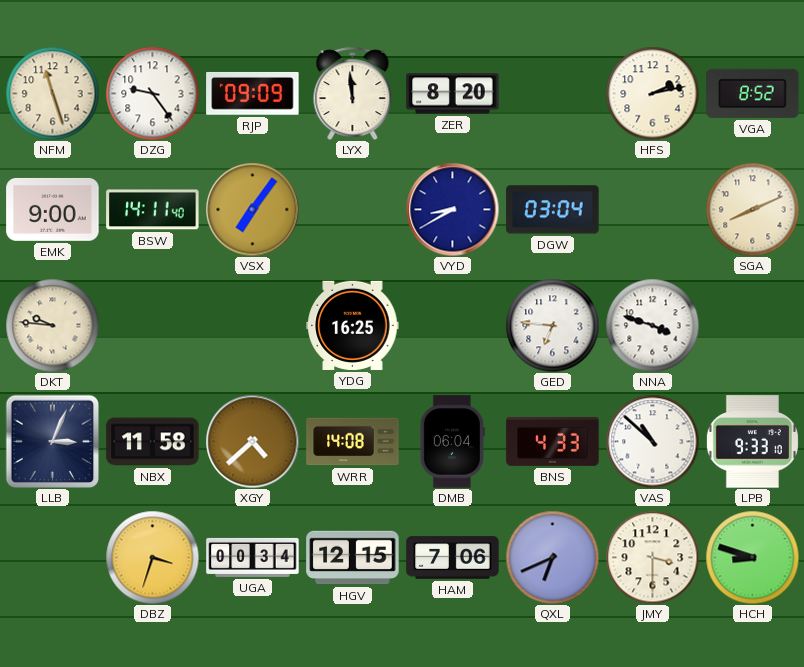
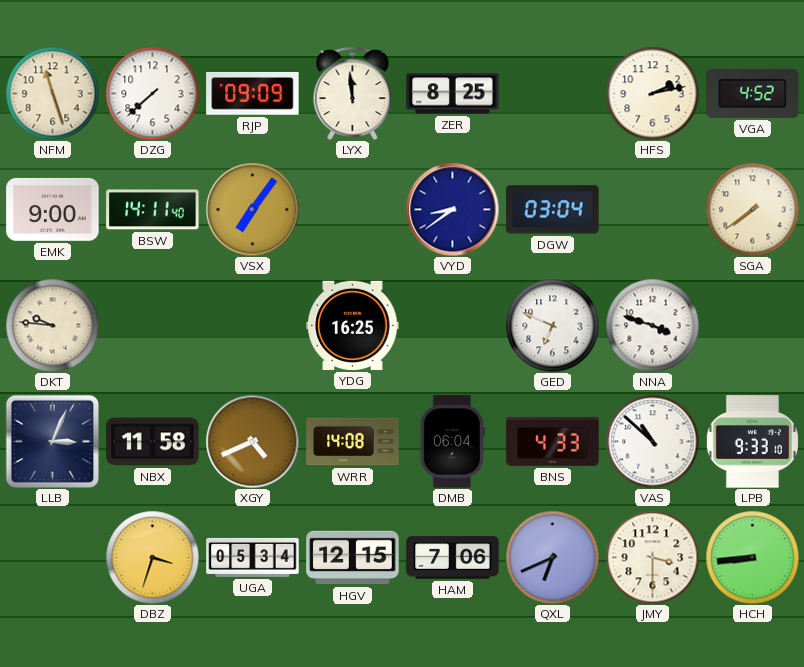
DZG: 9:24 -> 7:38 (152, 93)
ZER: 8:20 -> 8:25 (453, 94)
VGA: 8:52 -> 4:52 (753, 93)
VYD: 8:40 -> 8:39 (452, 209)
SGA: 8:11 -> 7:39 (752, 209)
GED: 6:46 -> 6:49 (552, 325)
XGY: 4:38 -> 4:41 (252, 441)
UGA: 00:34 -> 05:34 (253, 557)
HCH: 8:48 -> 8:44 (752, 557)
